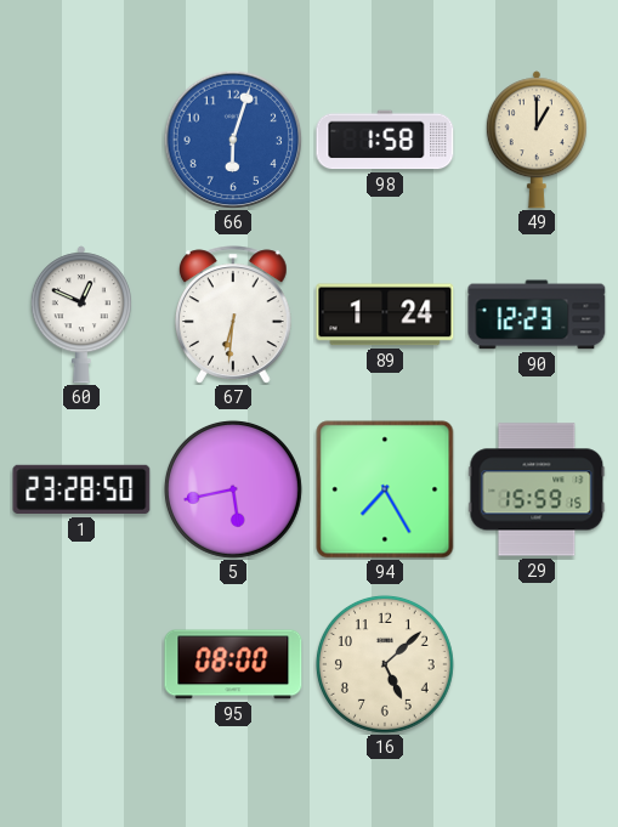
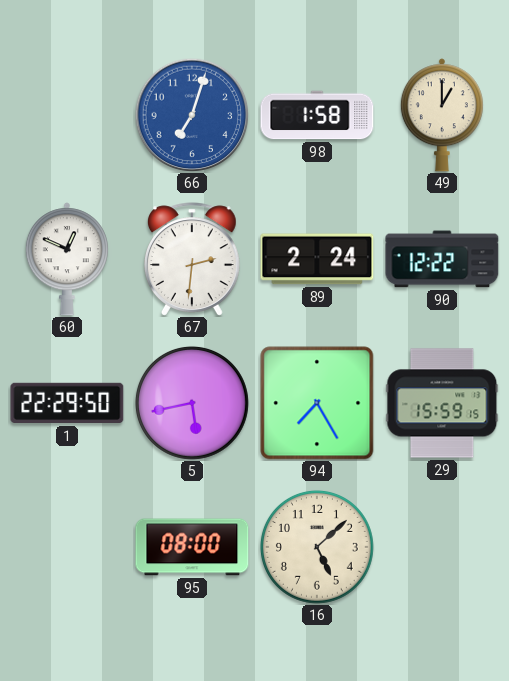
66: 6:03 -> 7:03 (192, 115)
67: 6:31 -> 2:31 (192, 259)
89: 1:24 -> 2:24 (317, 259)
90: 12:23 -> 12:22 (442, 259)
1: 23:28 -> 22:29 (67, 403)
